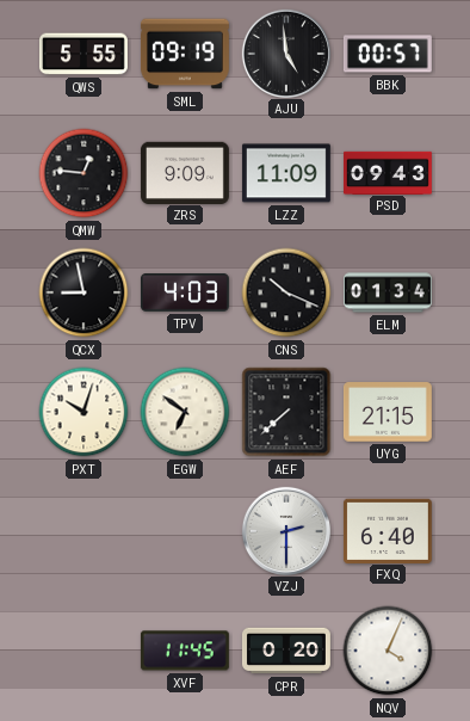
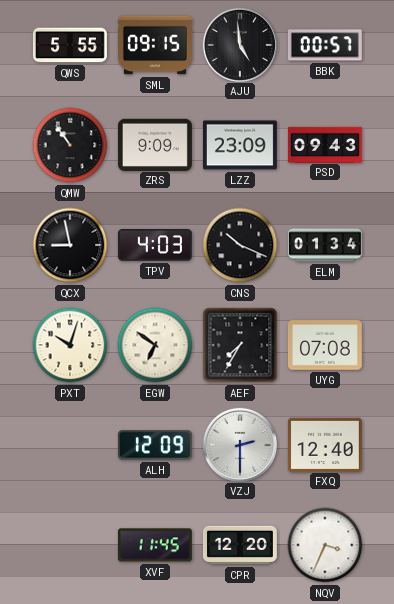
SML: 09:19 -> 09:15 (155, 45)
QMW: 12:46 -> 10:54 (70, 145)
LZZ: 11:09 -> 23:09 (240, 145)
AEF: 7:38 -> 7:35 (240, 345)
UYG: 21:15 -> 07:08 (325, 345)
ALH: none -> 12:09 (155, 445)
FXQ: 6:40 -> 12:40 (325, 444)
CPR: 0:20 -> 12:20 (240, 545)
NQV: 4:04 -> 3:34 (325, 545)
